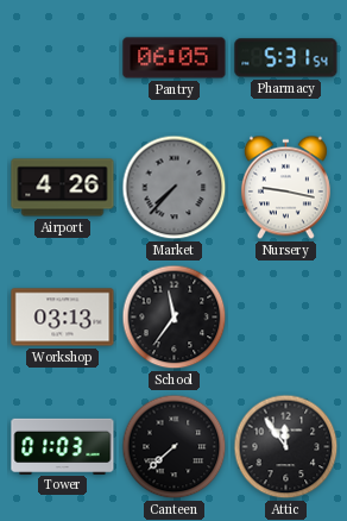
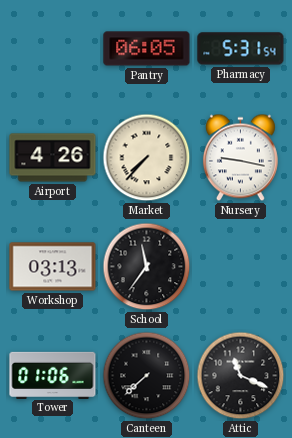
Market dial: grey -> cream (147, 158)
Tower: 01:03 -> 01:06 (53, 375)
Attic: 11:54 -> 11:19 (241, 376)
